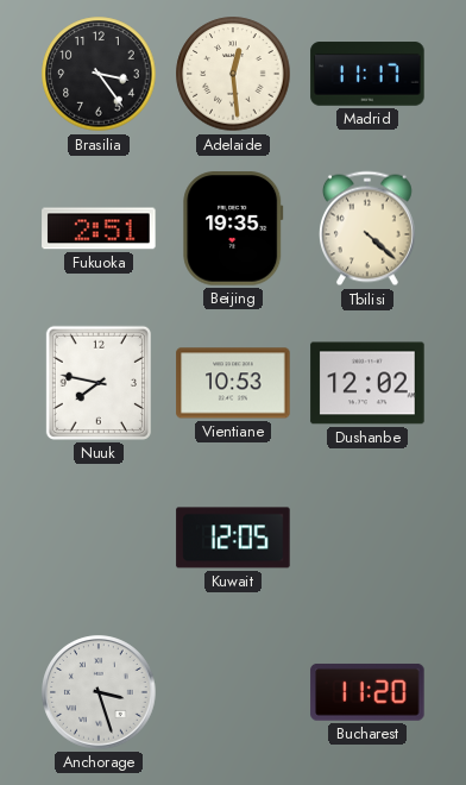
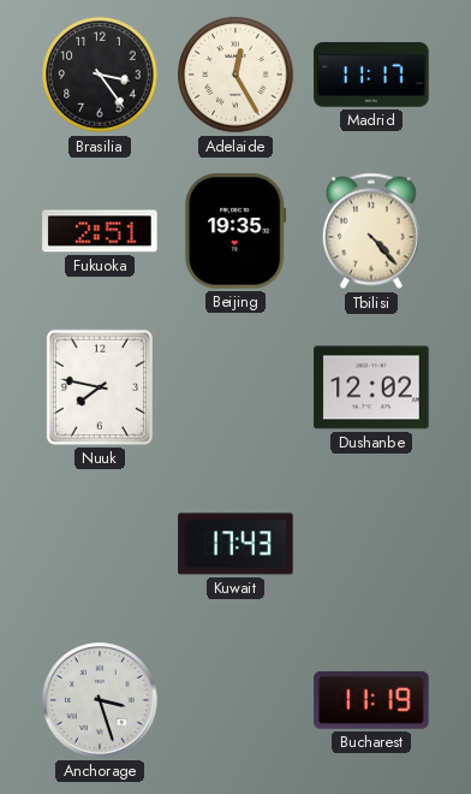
Adelaide: 12:29 -> 12:25 (235, 75)
Tbilisi: 4:22 -> 4:23 (371, 231)
Vientiane: 10:53 -> none (233, 383)
Kuwait: 12:05 -> 17:43 (235, 544)
Bucharest: 11:20 -> 11:19 (371, 700)
